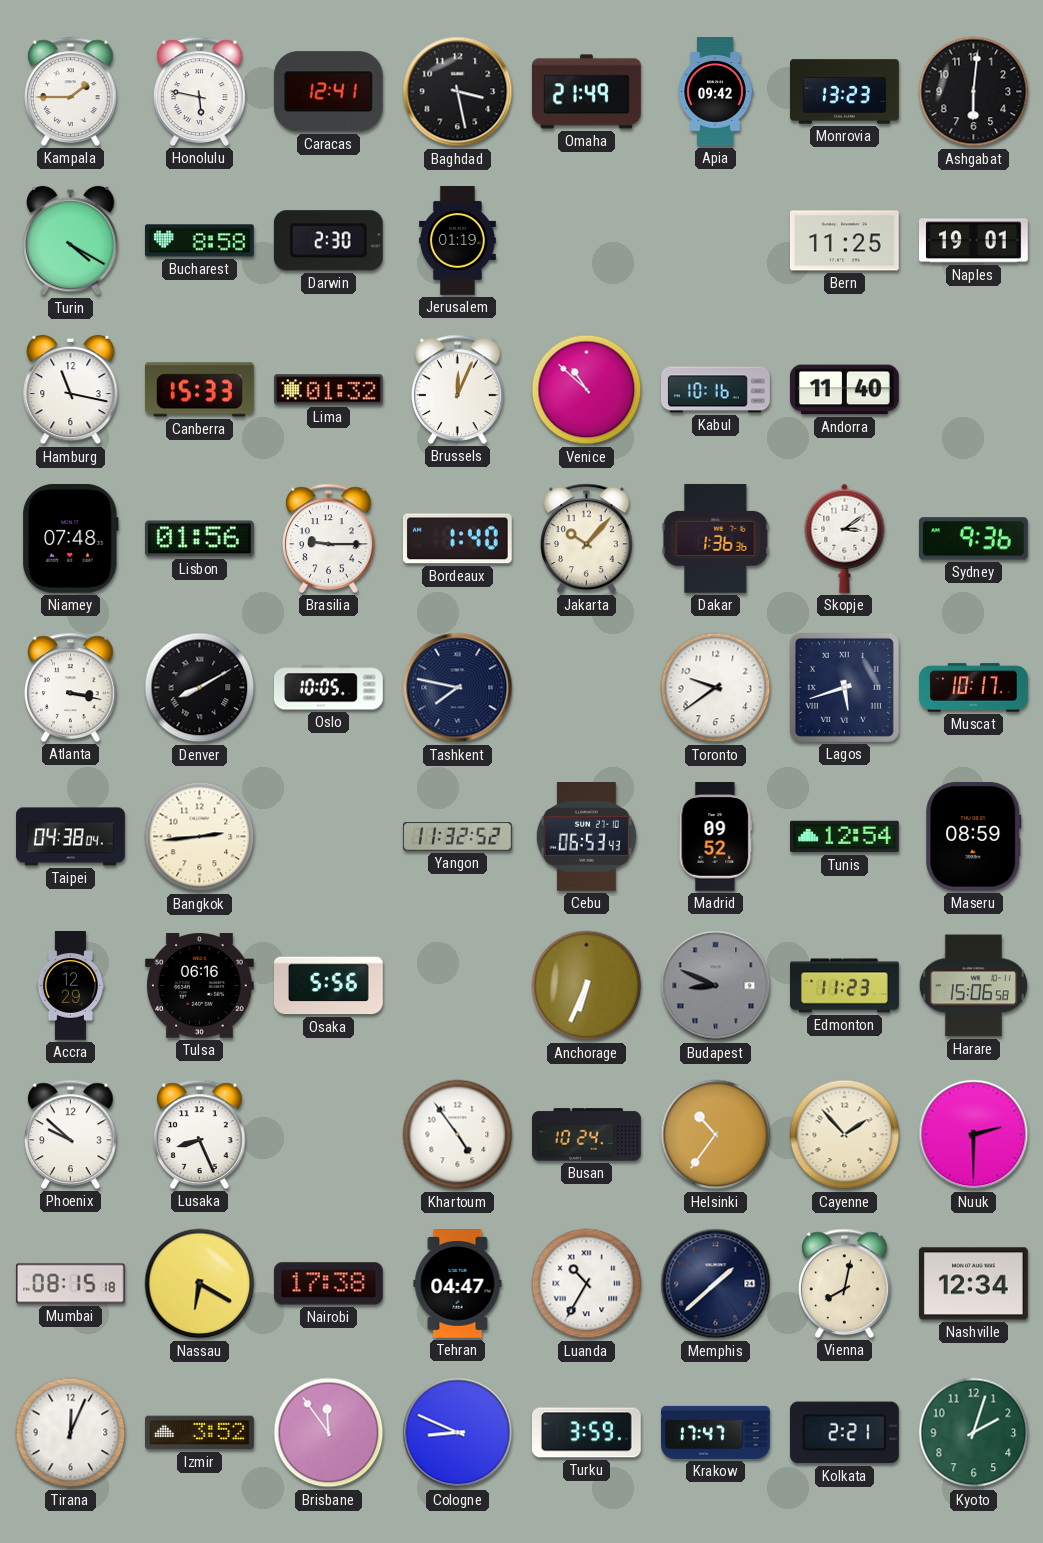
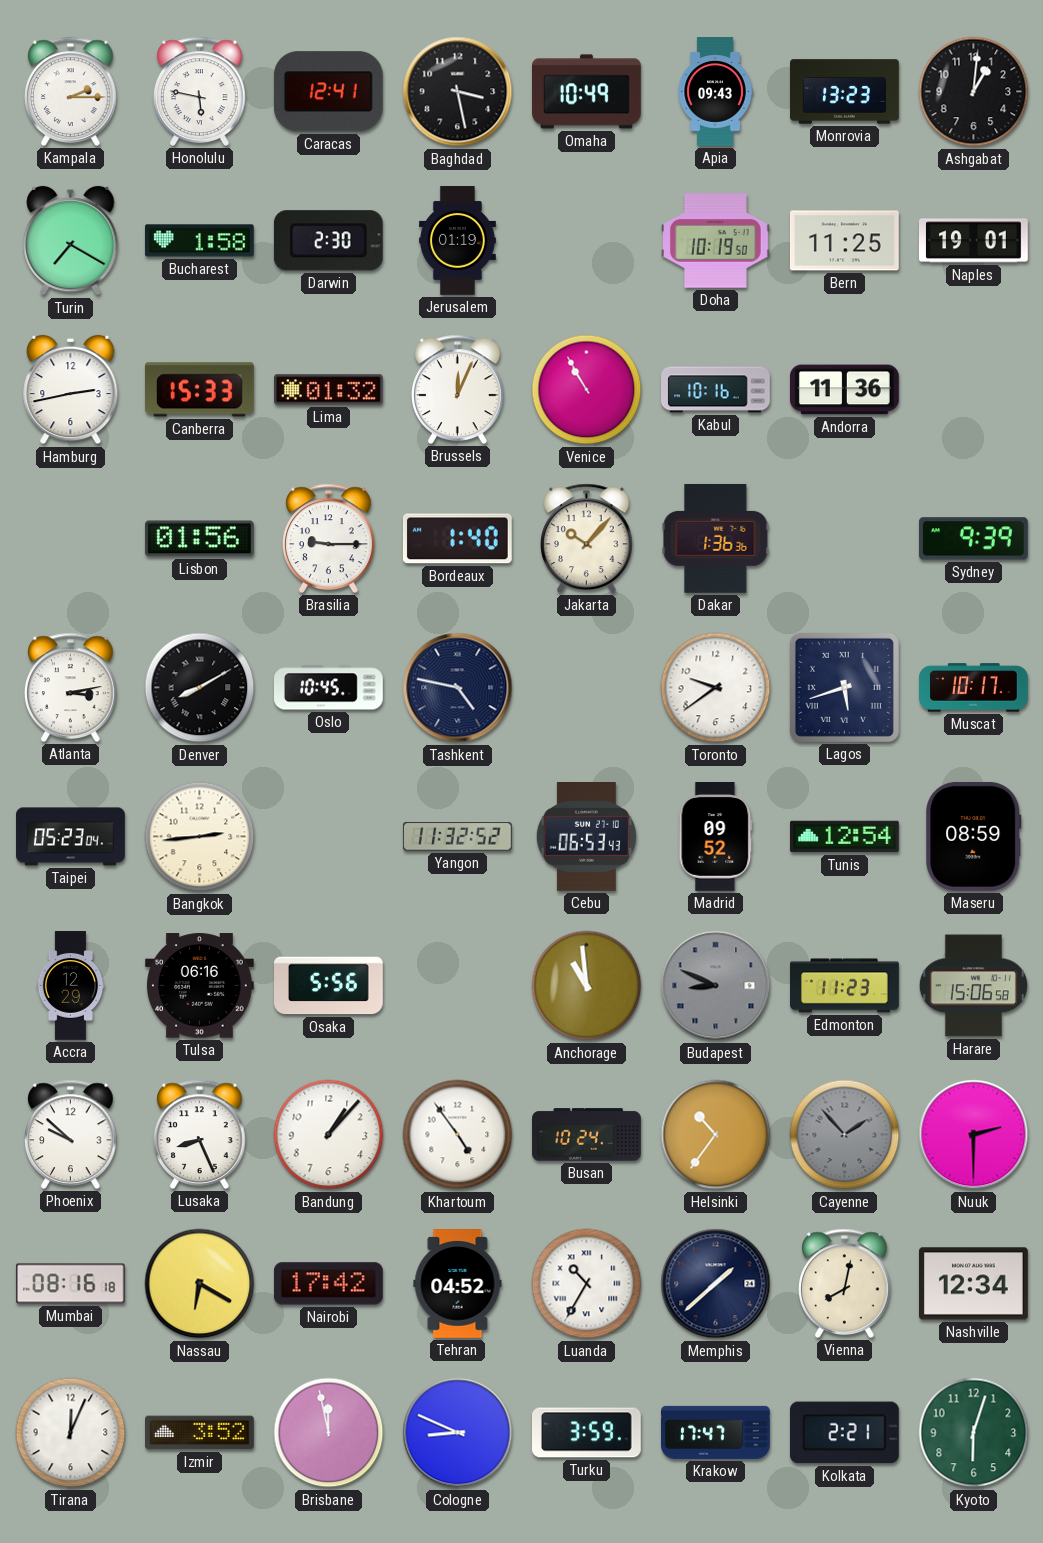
Kampala: 1:45 -> 2:15 (71, 91)
Omaha: 21:49 -> 10:49 (587, 92)
Apia: 09:42 -> 09:43 (715, 92)
Ashgabat: 6:01 -> 1:01 (974, 92)
Turin: 4:20 -> 7:20 (71, 241)
Bucharest: 8:58 -> 1:58 (199, 241)
Doha: none -> 10:19 (716, 241)
Hamburg: 11:17 -> 2:43 (71, 390)
Venice: 10:52 -> 10:55 (587, 390)
Andorra: 11:40 -> 11:36 (844, 390)
Niamey: 07:48 -> none (71, 538)
Skopje: 3:09 -> none (845, 538)
Sydney: 9:36 -> 9:39 (974, 539)
Atlanta: 3:17 -> 3:13 (71, 687)
Oslo: 10:05 -> 10:45 (329, 688)
Tashkent: 7:47 -> 4:47 (458, 688)
Taipei: 04:38 -> 05:23 (71, 837)
Anchorage: 6:34 -> 10:59 (587, 986)
Bandung: none -> 1:07 (329, 1135)
Cayenne dial: cream -> grey (845, 1135)
Mumbai: 08:15 -> 08:16 (71, 1284)
Nairobi: 17:38 -> 17:42 (328, 1284)
Tehran: 04:47 -> 04:52 (458, 1284)
Brisbane: 11:54 -> 11:58 (329, 1433)
Kyoto: 2:03 -> 6:03 (974, 1433)
